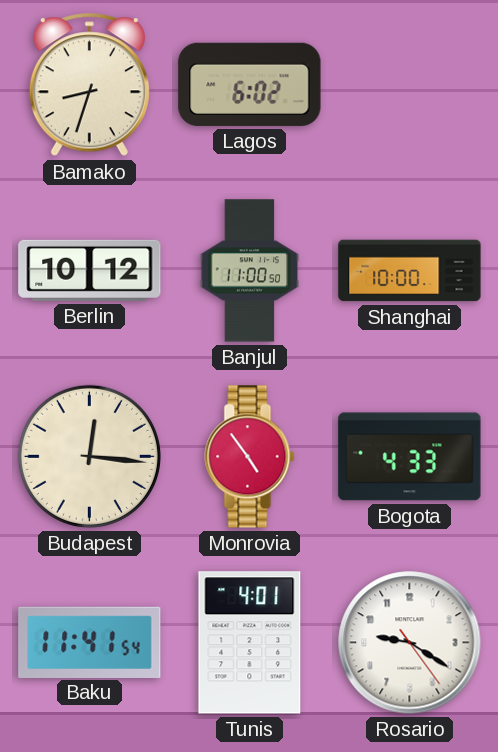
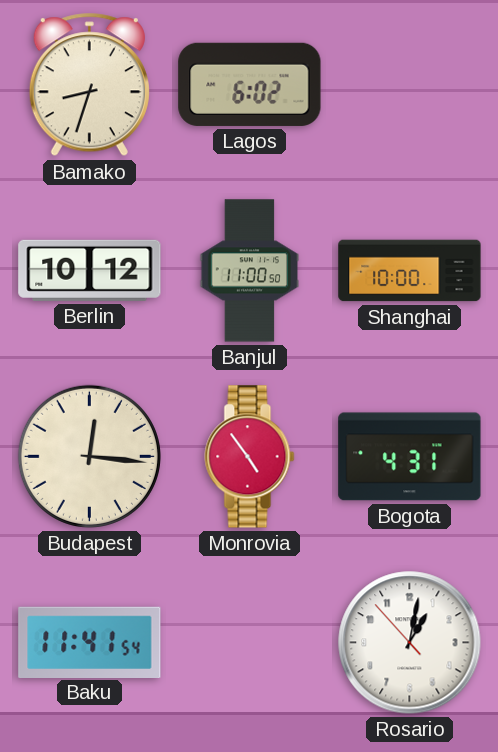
Bogota: 4:33 -> 4:31 (410, 457)
Tunis: 4:01 -> none (250, 643)
Rosario: 9:20 -> 1:01 (410, 643)
